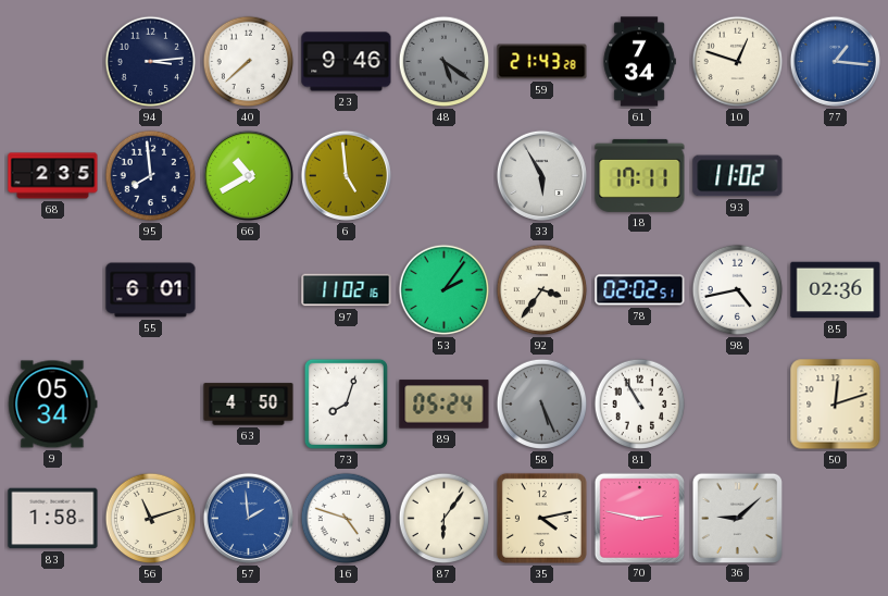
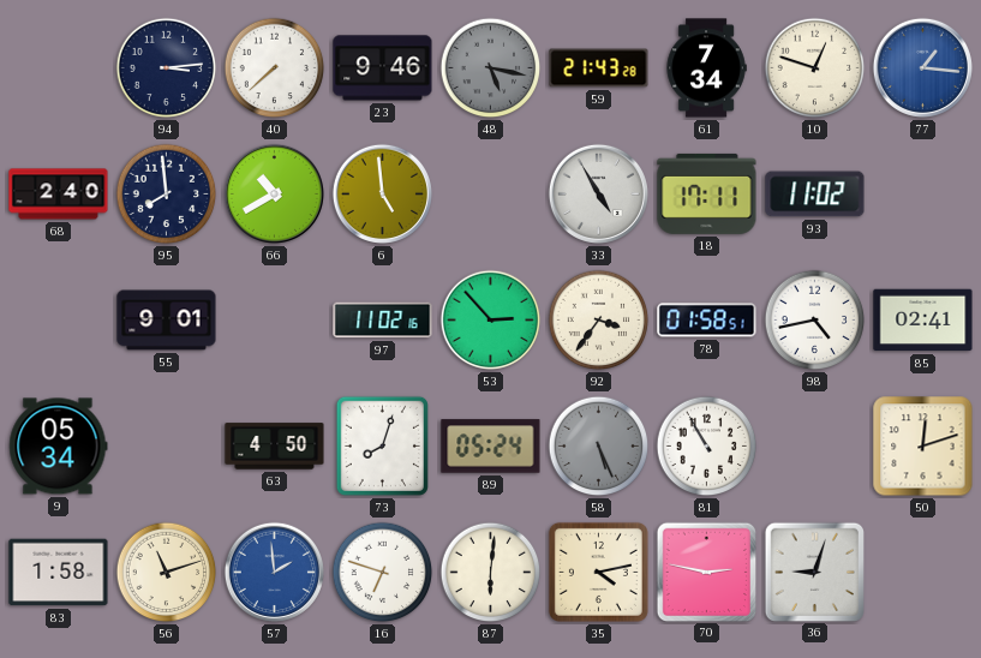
48: 5:21 -> 5:17 (491, 68)
68: 2:35 -> 2:40 (59, 195)
33: 5:55 -> 4:55 (598, 193)
55: 6:01 -> 9:01 (167, 321)
53: 2:06 -> 2:53 (491, 321)
78: 02:02 -> 01:58 (707, 321)
85: 02:36 -> 02:41 (923, 321)
16: 4:48 -> 6:48 (383, 573)
87: 6:06 -> 6:01 (491, 573)
36: 9:08 -> 9:03 (814, 572)
